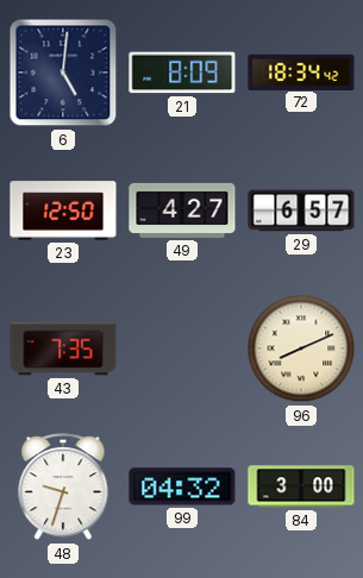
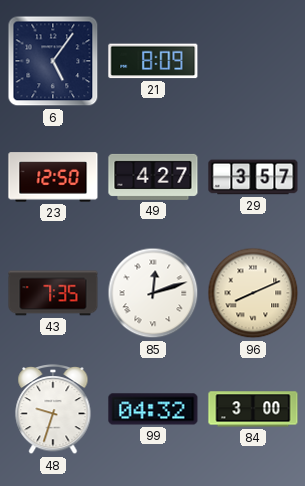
6: 5:01 -> 5:06 (53, 61)
72: 18:34 -> none (301, 71)
29: 6:57 -> 3:57 (253, 177)
85: none -> 12:12 (153, 293)
